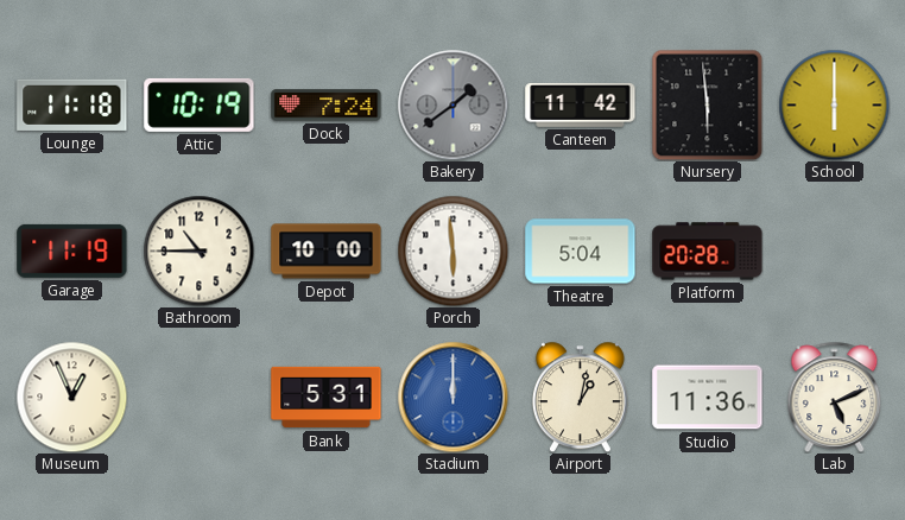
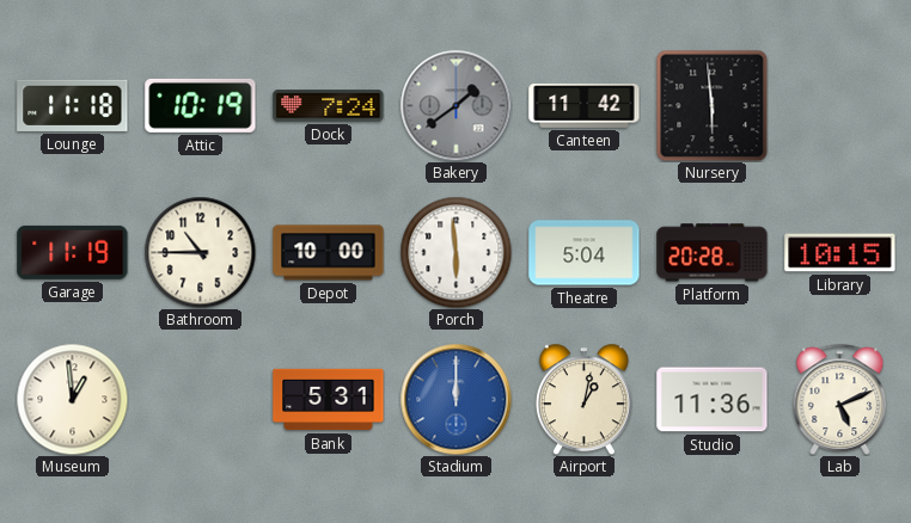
School: 6:00 -> none (834, 104)
Library: none -> 10:15 (840, 253)
Museum: 12:56 -> 12:59 (72, 399)
